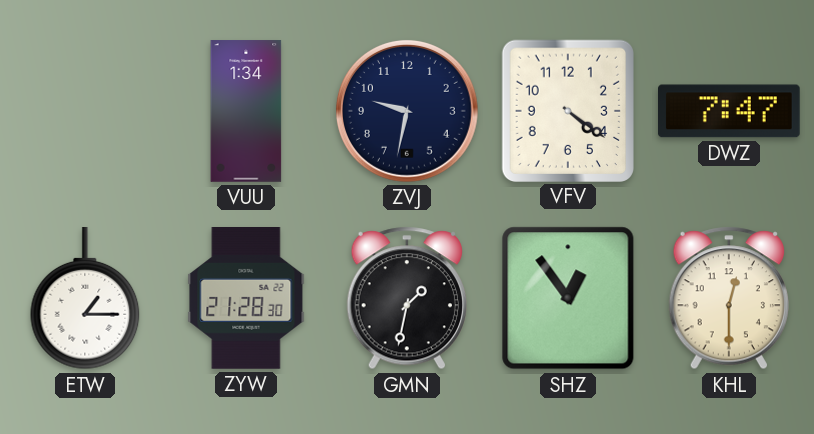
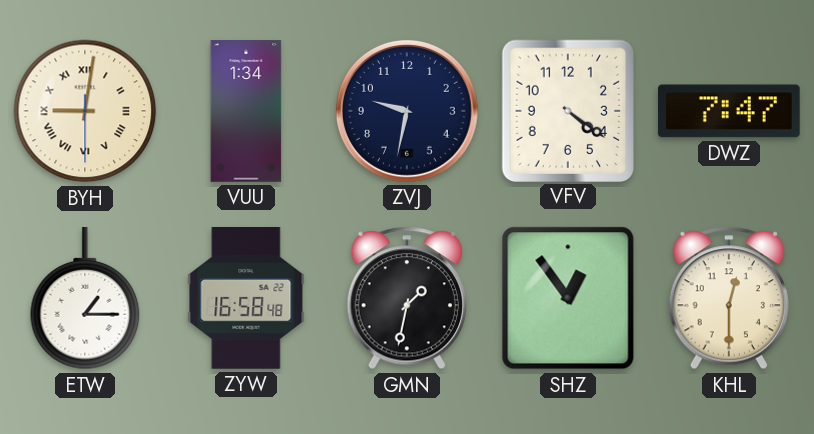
BYH: none -> 9:01 (85, 111)
ZYW: 21:28 -> 16:58 (246, 299)
